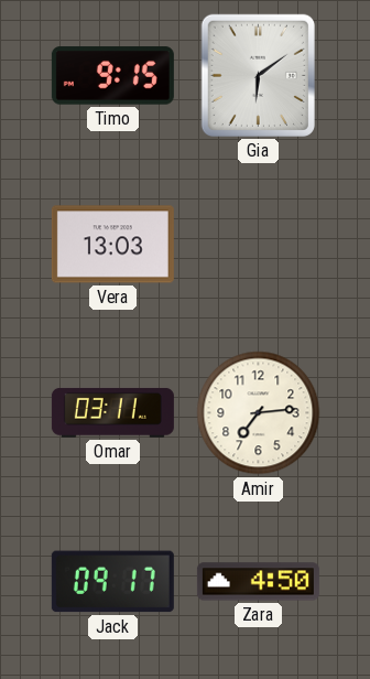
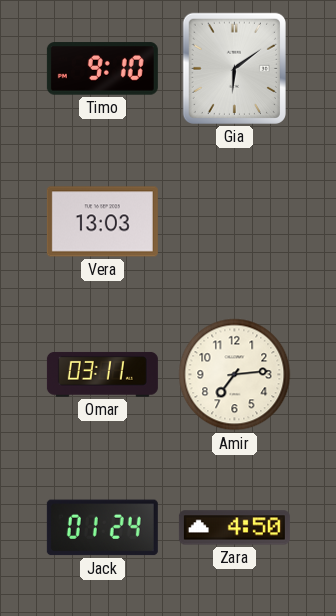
Timo: 9:15 -> 9:10 (102, 69)
Jack: 09:17 -> 01:24 (102, 528)
